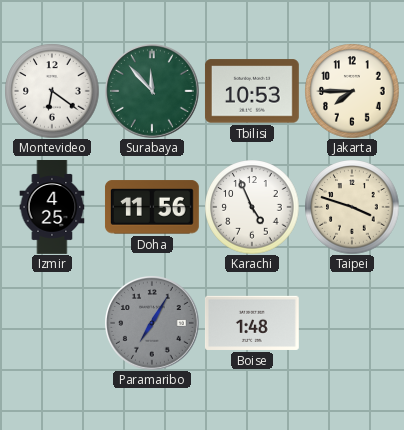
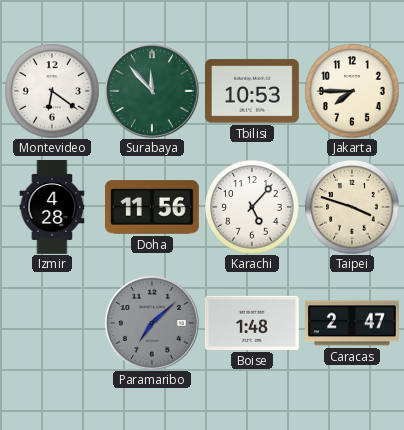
Izmir: 4:25 -> 4:28 (52, 208)
Karachi: 4:56 -> 5:07 (252, 207)
Paramaribo: 7:05 -> 7:08 (152, 323)
Caracas: none -> 2:47 (352, 323)
